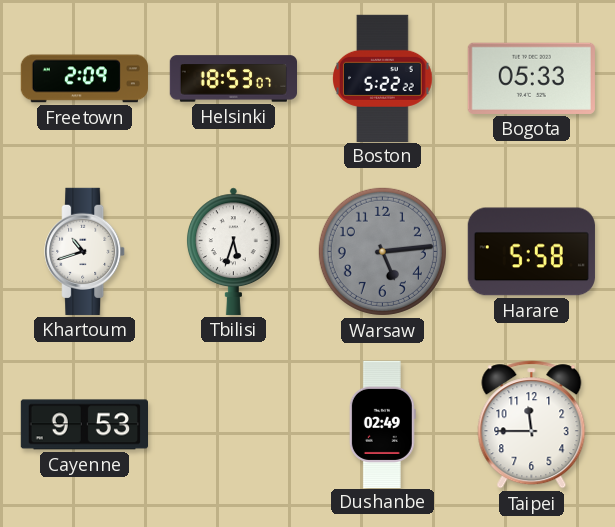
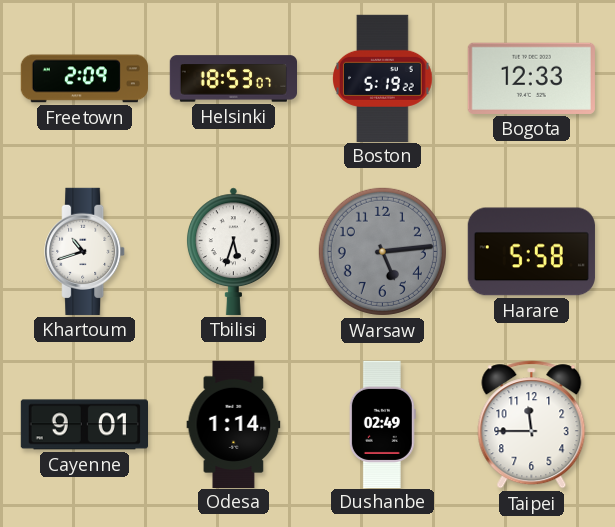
Boston: 5:22 -> 5:19 (383, 78)
Bogota: 05:33 -> 12:33 (531, 78)
Cayenne: 9:53 -> 9:01 (84, 425)
Odesa: none -> 1:14 (234, 424)
